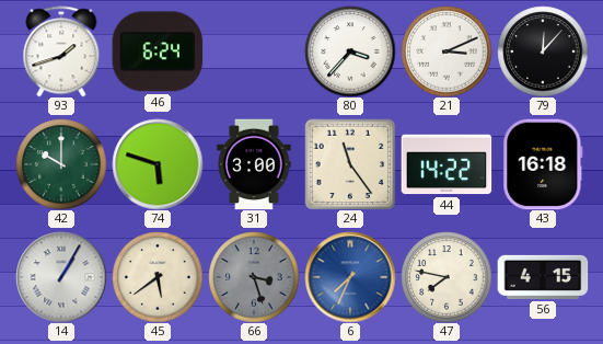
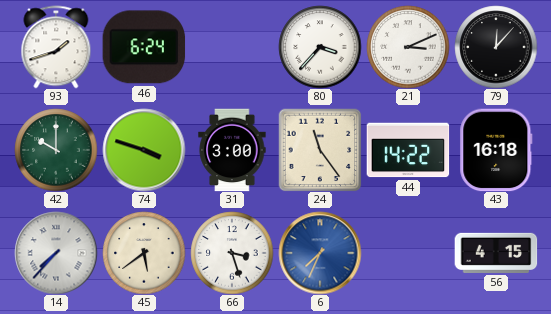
74: 5:48 -> 3:48 (144, 150)
14: 1:05 -> 7:37 (56, 253)
66 dial: grey -> white (232, 253)
47: 7:47 -> none (447, 277)
